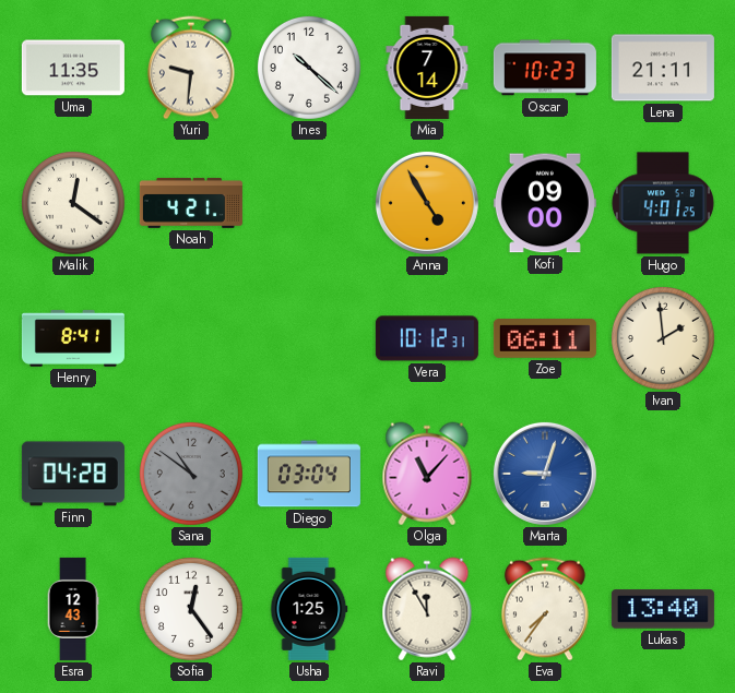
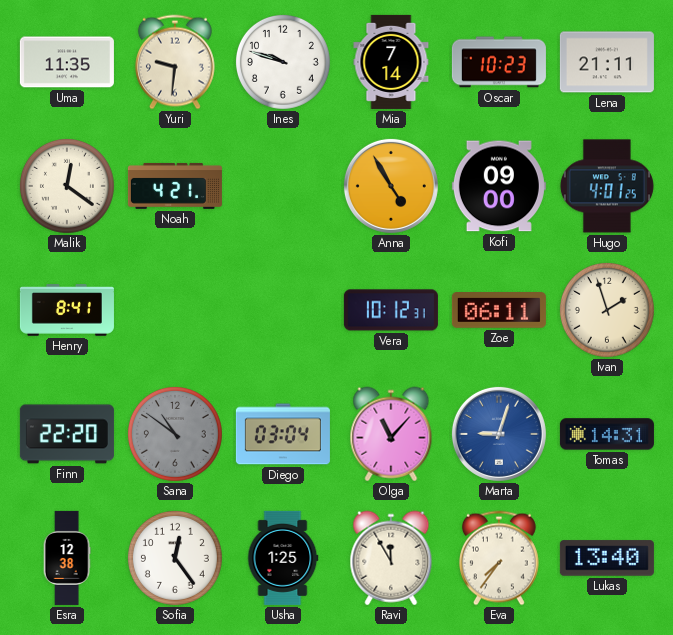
Ines: 10:22 -> 9:48 (283, 62)
Ivan: 1:59 -> 1:57 (607, 310)
Finn: 04:28 -> 22:20 (67, 434)
Tomas: none -> 14:31 (607, 434)
Esra: 12:43 -> 12:38 (67, 558)
